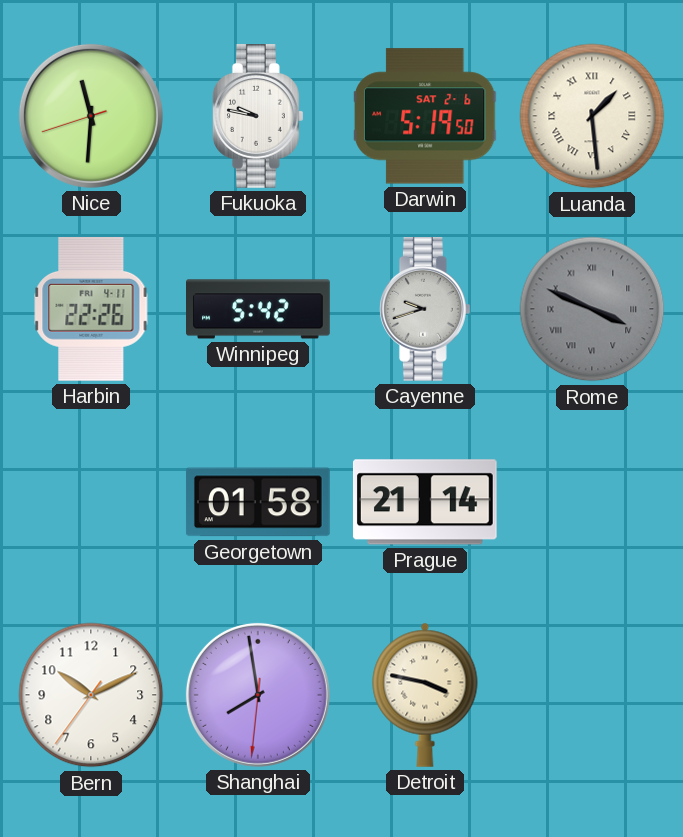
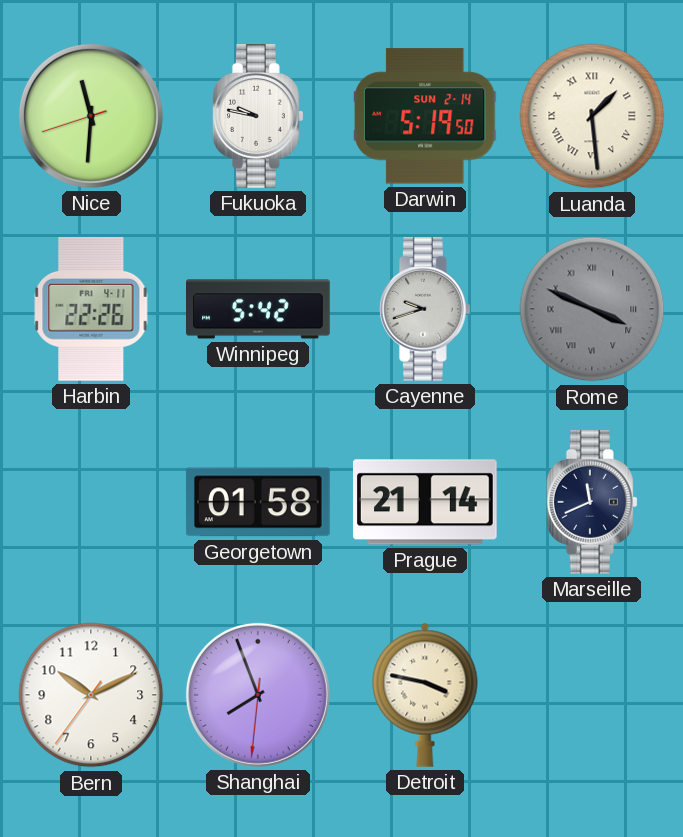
Darwin date: SAT 2-6 -> SUN 2-14 (425, 116)
Marseille: none -> 11:41 (592, 503)
Shanghai: 7:58 -> 7:56 (258, 695)
